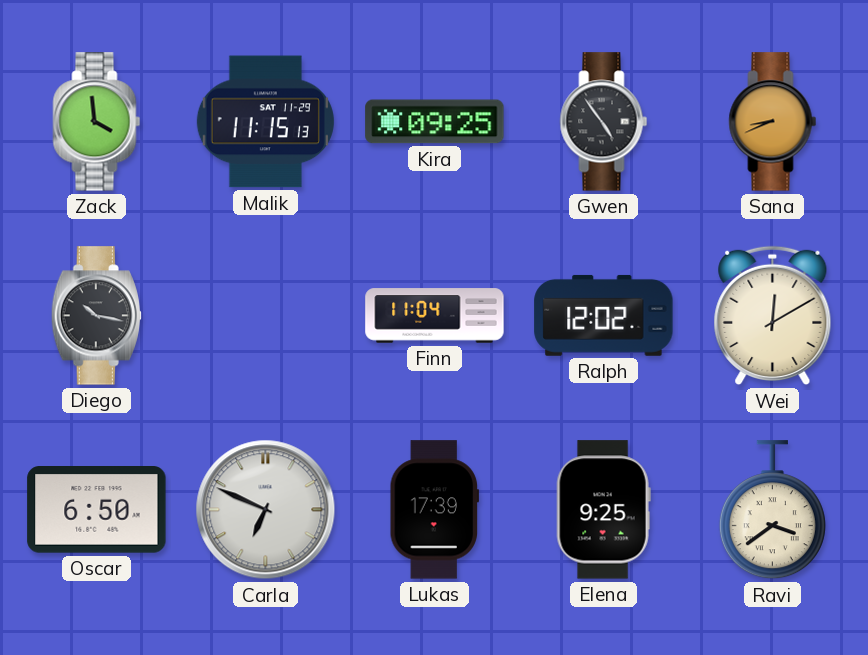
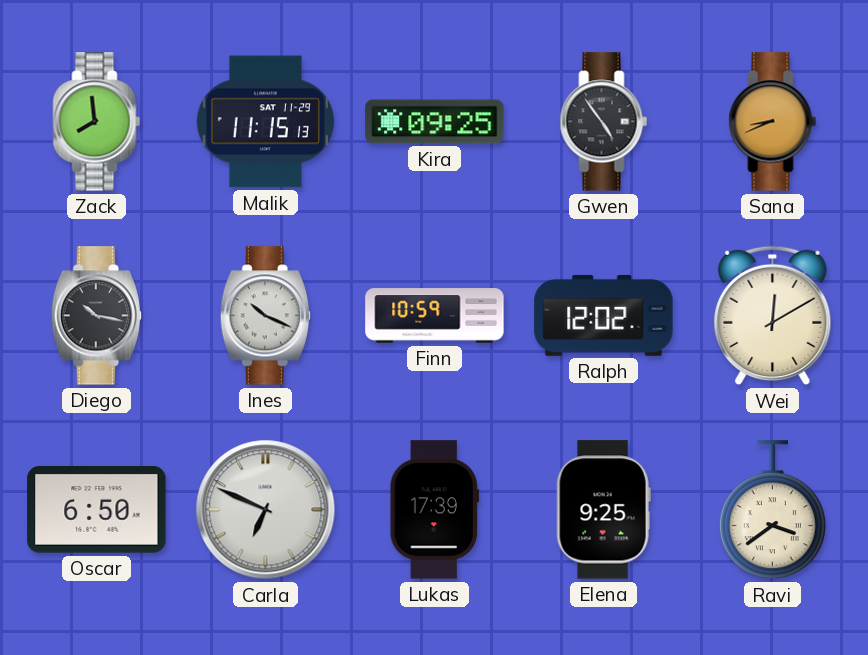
Zack: 3:59 -> 7:59 (97, 122)
Ines: none -> 10:19 (265, 316)
Finn: 11:04 -> 10:59 (435, 316)
